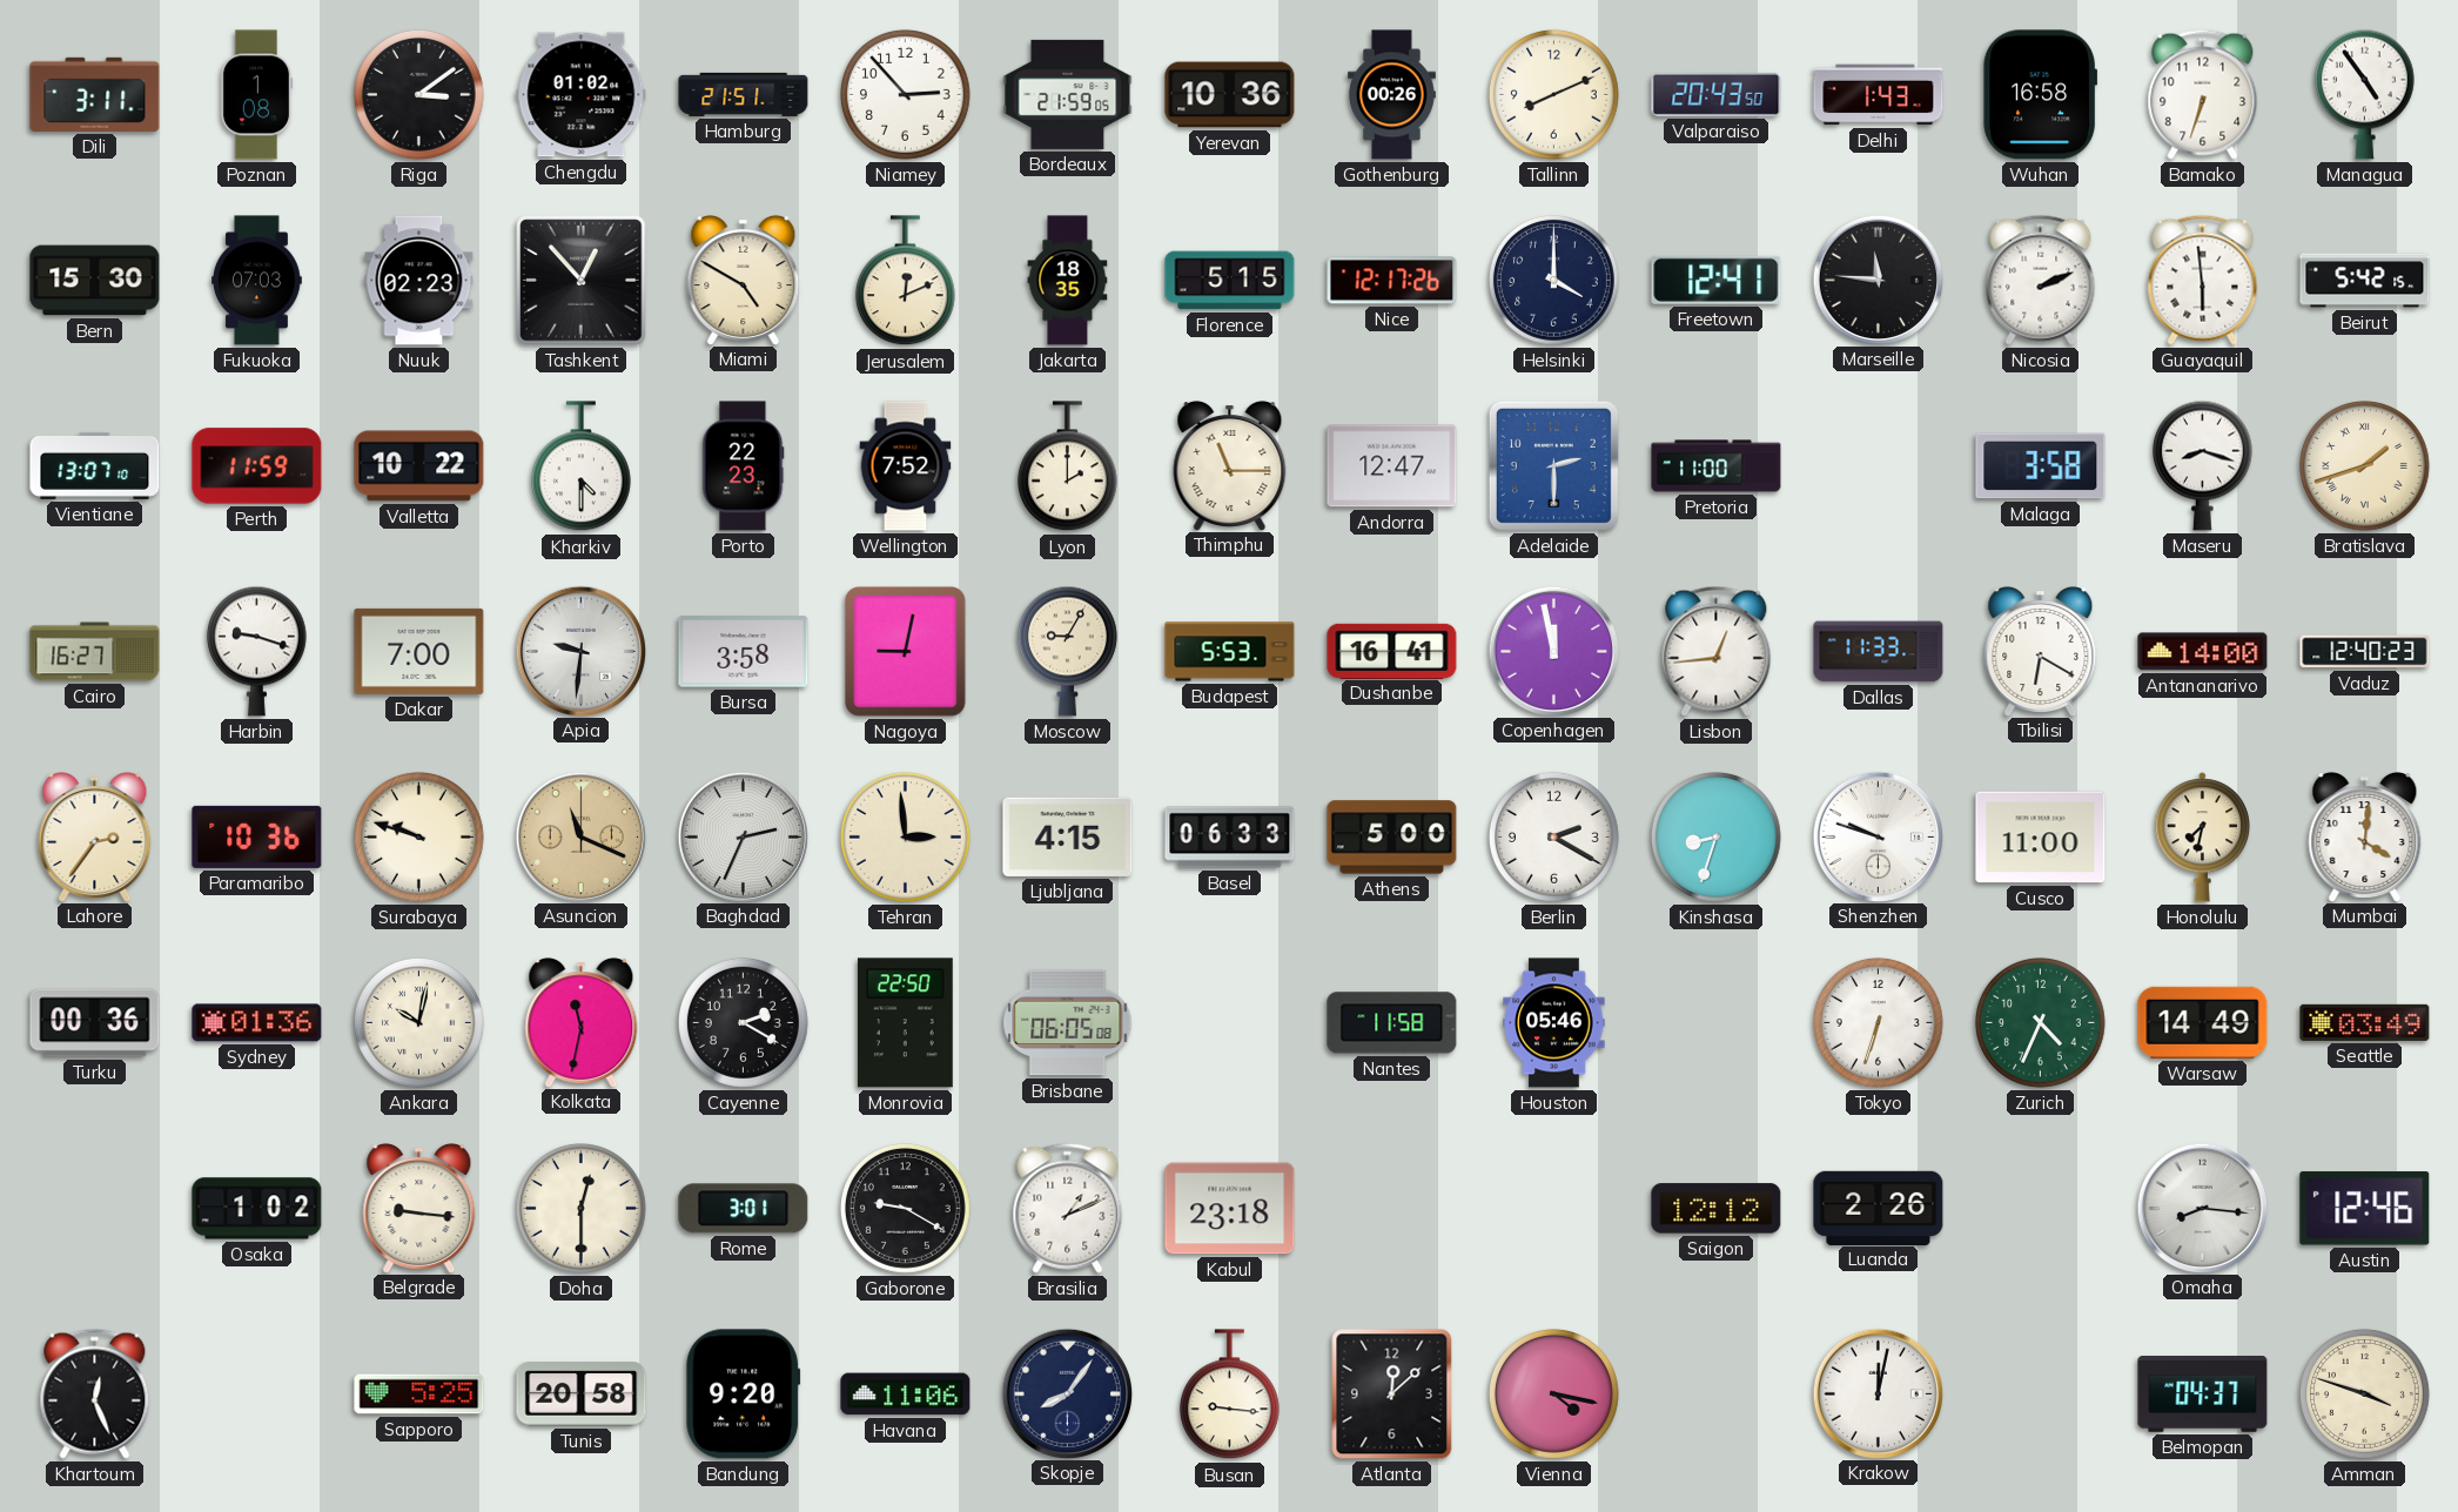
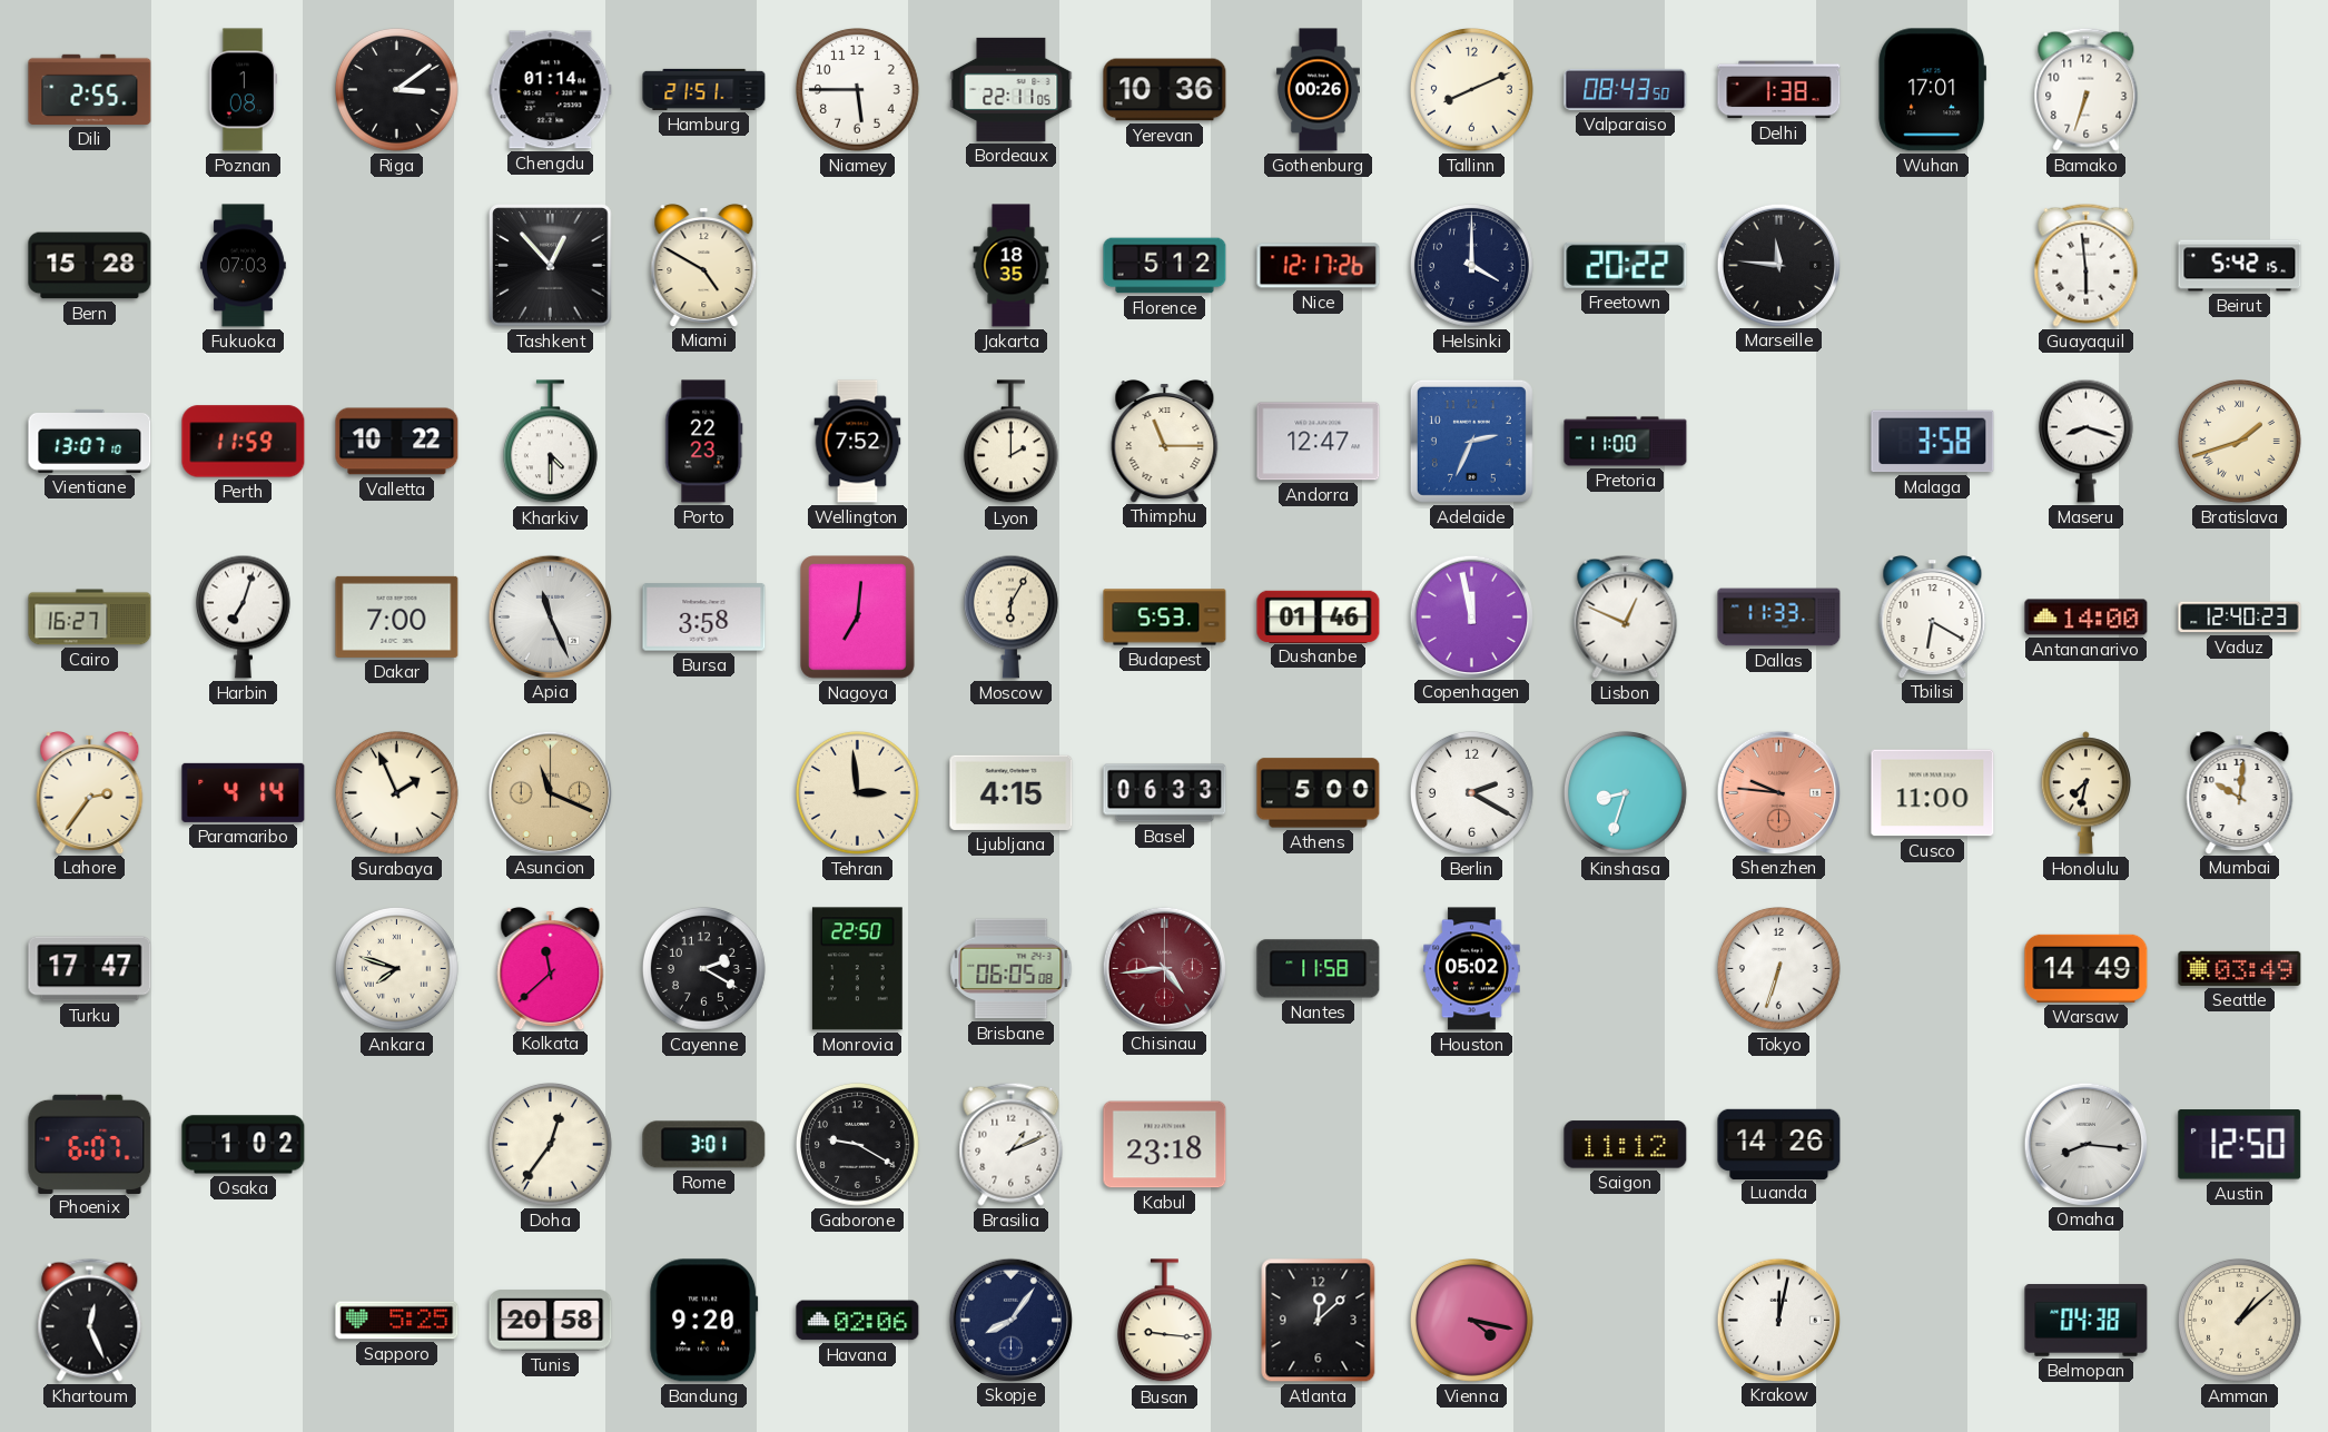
Dili: 3:11 -> 2:55 (90, 89)
Chengdu: 01:02 -> 01:14 (551, 90)
Niamey: 2:53 -> 5:45 (858, 90)
Bordeaux: 21:59 -> 22:11 (1012, 89)
Valparaiso: 20:43 -> 08:43 (1626, 89)
Delhi: 1:43 -> 1:38 (1779, 90)
Wuhan: 16:58 -> 17:01 (1933, 90)
Managua: 4:54 -> none (2364, 94)
Bern: 15:30 -> 15:28 (90, 266)
Nuuk: 02:23 -> none (419, 281)
Jerusalem: 12:11 -> none (905, 281)
Florence: 5:15 -> 5:12 (1165, 266)
Freetown: 12:41 -> 20:22 (1626, 265)
Nicosia: 2:11 -> none (2041, 280)
Adelaide: 2:30 -> 2:34 (1471, 441)
Harbin: 9:18 -> 7:03 (243, 616)
Apia: 9:31 -> 11:26 (550, 616)
Nagoya: 9:02 -> 7:01 (858, 618)
Moscow: 9:05 -> 6:05 (1010, 616)
Dushanbe: 16:41 -> 01:46 (1319, 616)
Lisbon: 12:44 -> 12:49 (1626, 616)
Paramaribo: 10:36 -> 4:14 (244, 792)
Surabaya: 9:48 -> 1:56 (397, 793)
Baghdad: 2:34 -> none (743, 836)
Shenzhen: 9:48 -> 9:46 (1778, 792)
Shenzhen dial: white -> salmon (1778, 792)
Mumbai: 4:01 -> 10:01 (2240, 793)
Turku: 00:36 -> 17:47 (90, 969)
Sydney: 01:36 -> none (257, 1023)
Ankara: 10:02 -> 7:48 (397, 969)
Kolkata: 11:32 -> 11:38 (551, 969)
Chisinau: none -> 4:44 (1164, 968)
Houston: 05:46 -> 05:02 (1472, 969)
Zurich: 4:34 -> none (2041, 1023)
Phoenix: none -> 6:07 (90, 1144)
Belgrade: 9:16 -> none (419, 1209)
Doha: 12:30 -> 12:36 (551, 1145)
Saigon: 12:12 -> 11:12 (1626, 1145)
Luanda: 2:26 -> 14:26 (1779, 1144)
Austin: 12:46 -> 12:50 (2240, 1145)
Havana: 11:06 -> 02:06 (858, 1321)
Belmopan: 04:37 -> 04:38 (2087, 1321)
Amman: 3:48 -> 1:08 (2240, 1321)
